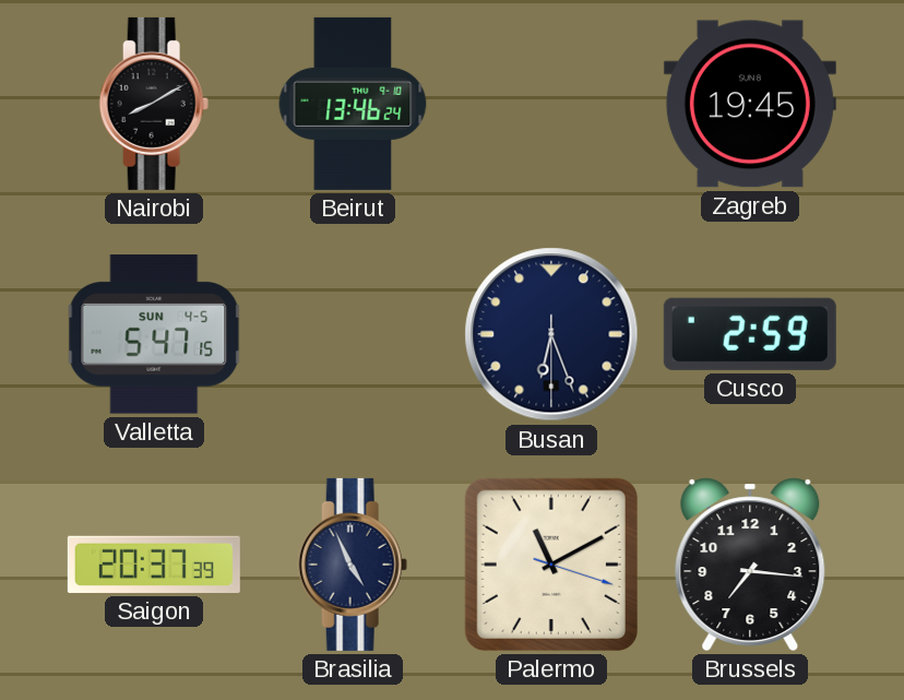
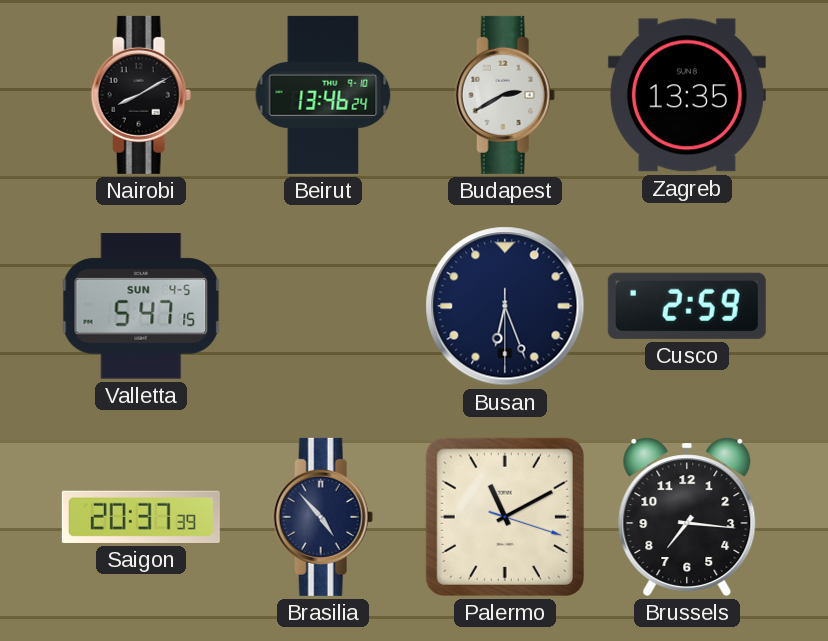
Budapest: none -> 2:40 (505, 95)
Zagreb: 19:45 -> 13:35 (687, 95)
Brasilia: 4:56 -> 4:53 (323, 517)
